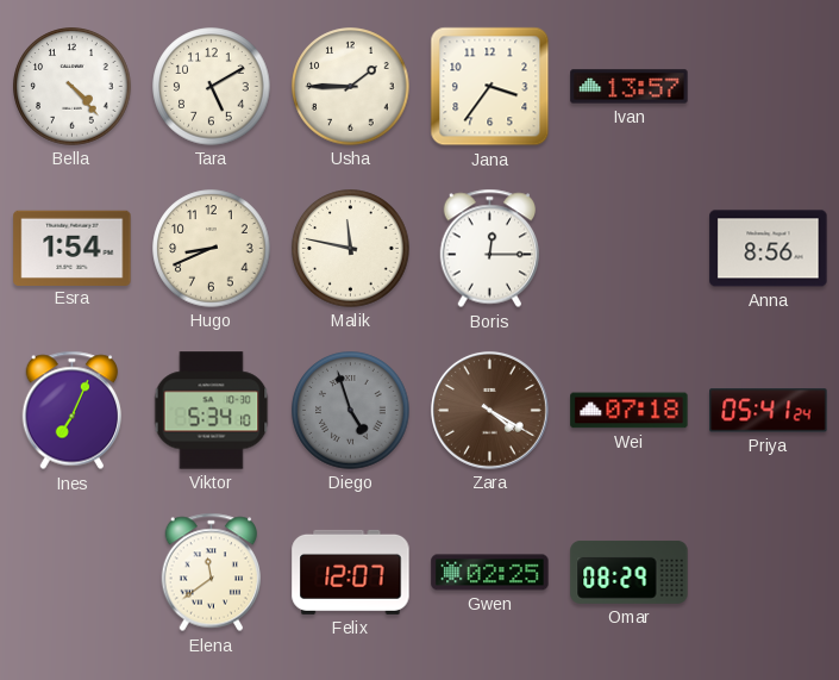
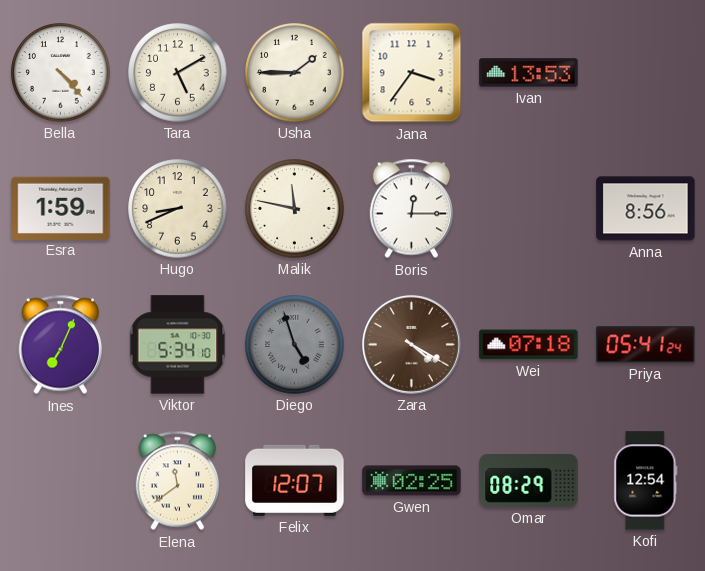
Ivan: 13:57 -> 13:53 (529, 73)
Esra: 1:54 -> 1:59 (61, 208)
Kofi: none -> 12:54 (646, 481)
